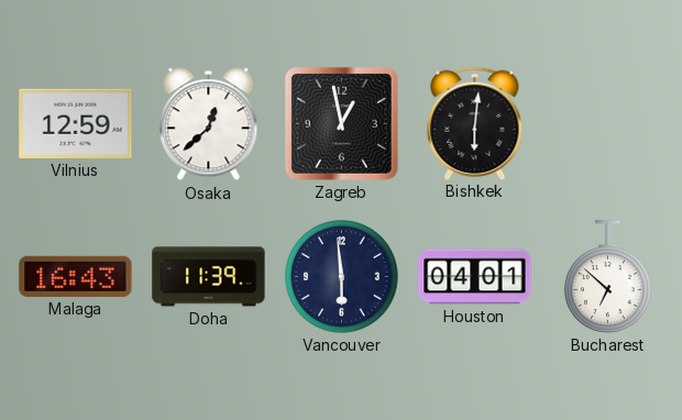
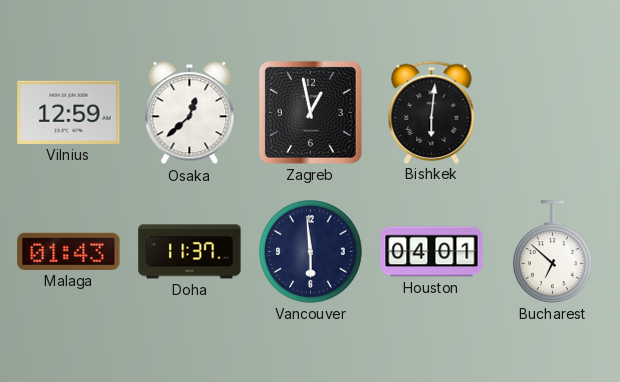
Malaga: 16:43 -> 01:43 (69, 251)
Doha: 11:39 -> 11:37 (190, 252)
